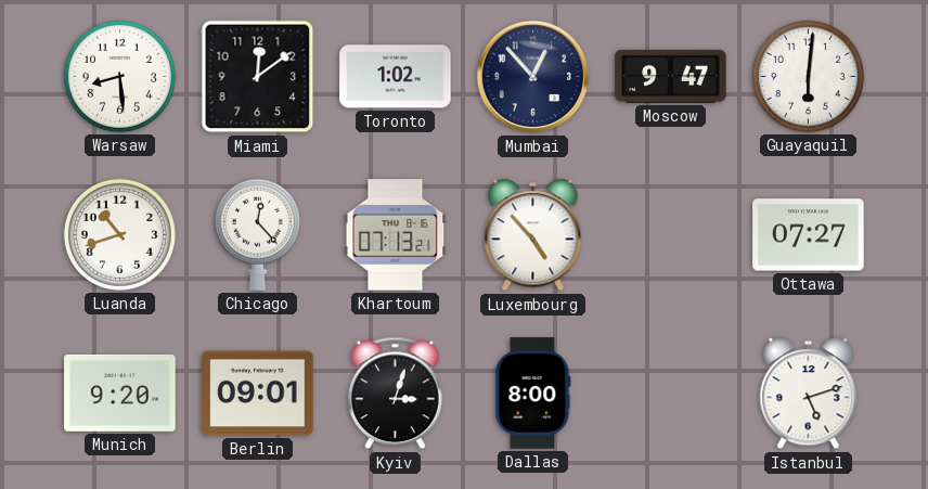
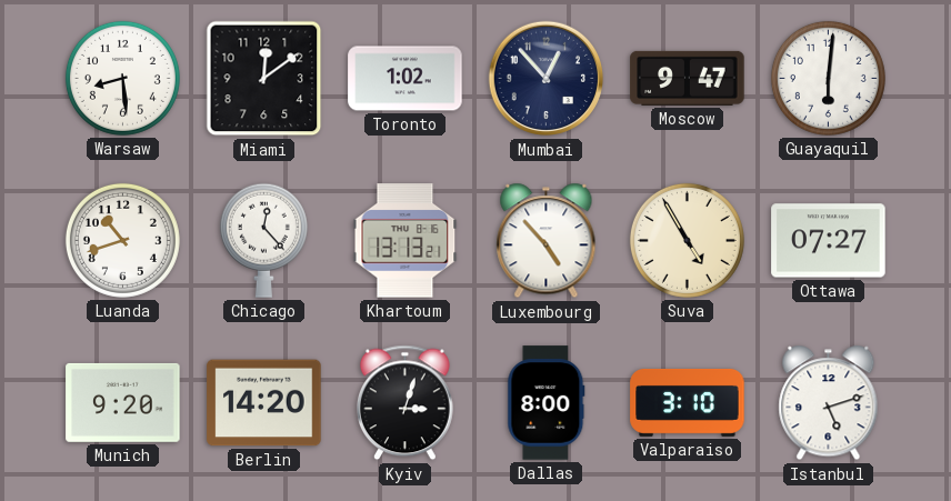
Khartoum: 07:13 -> 13:13 (406, 241)
Suva: none -> 4:55 (687, 240)
Berlin: 09:01 -> 14:20 (264, 403)
Valparaiso: none -> 3:10 (688, 402)
